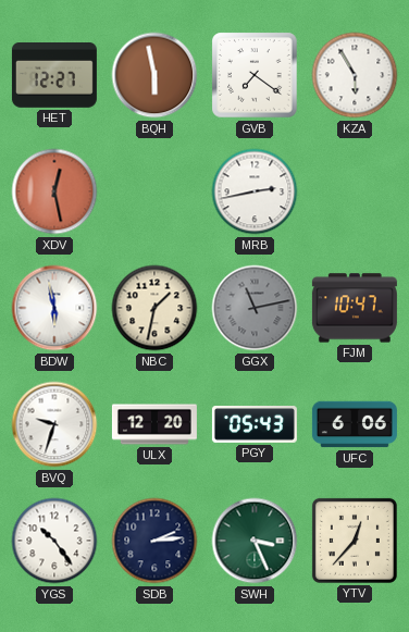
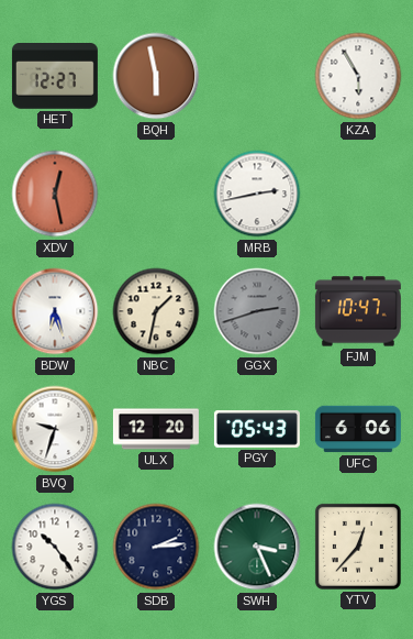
GVB: 7:21 -> none (255, 75)
BDW: 5:58 -> 6:27 (55, 311)
GGX: 11:13 -> 2:42 (257, 311)
